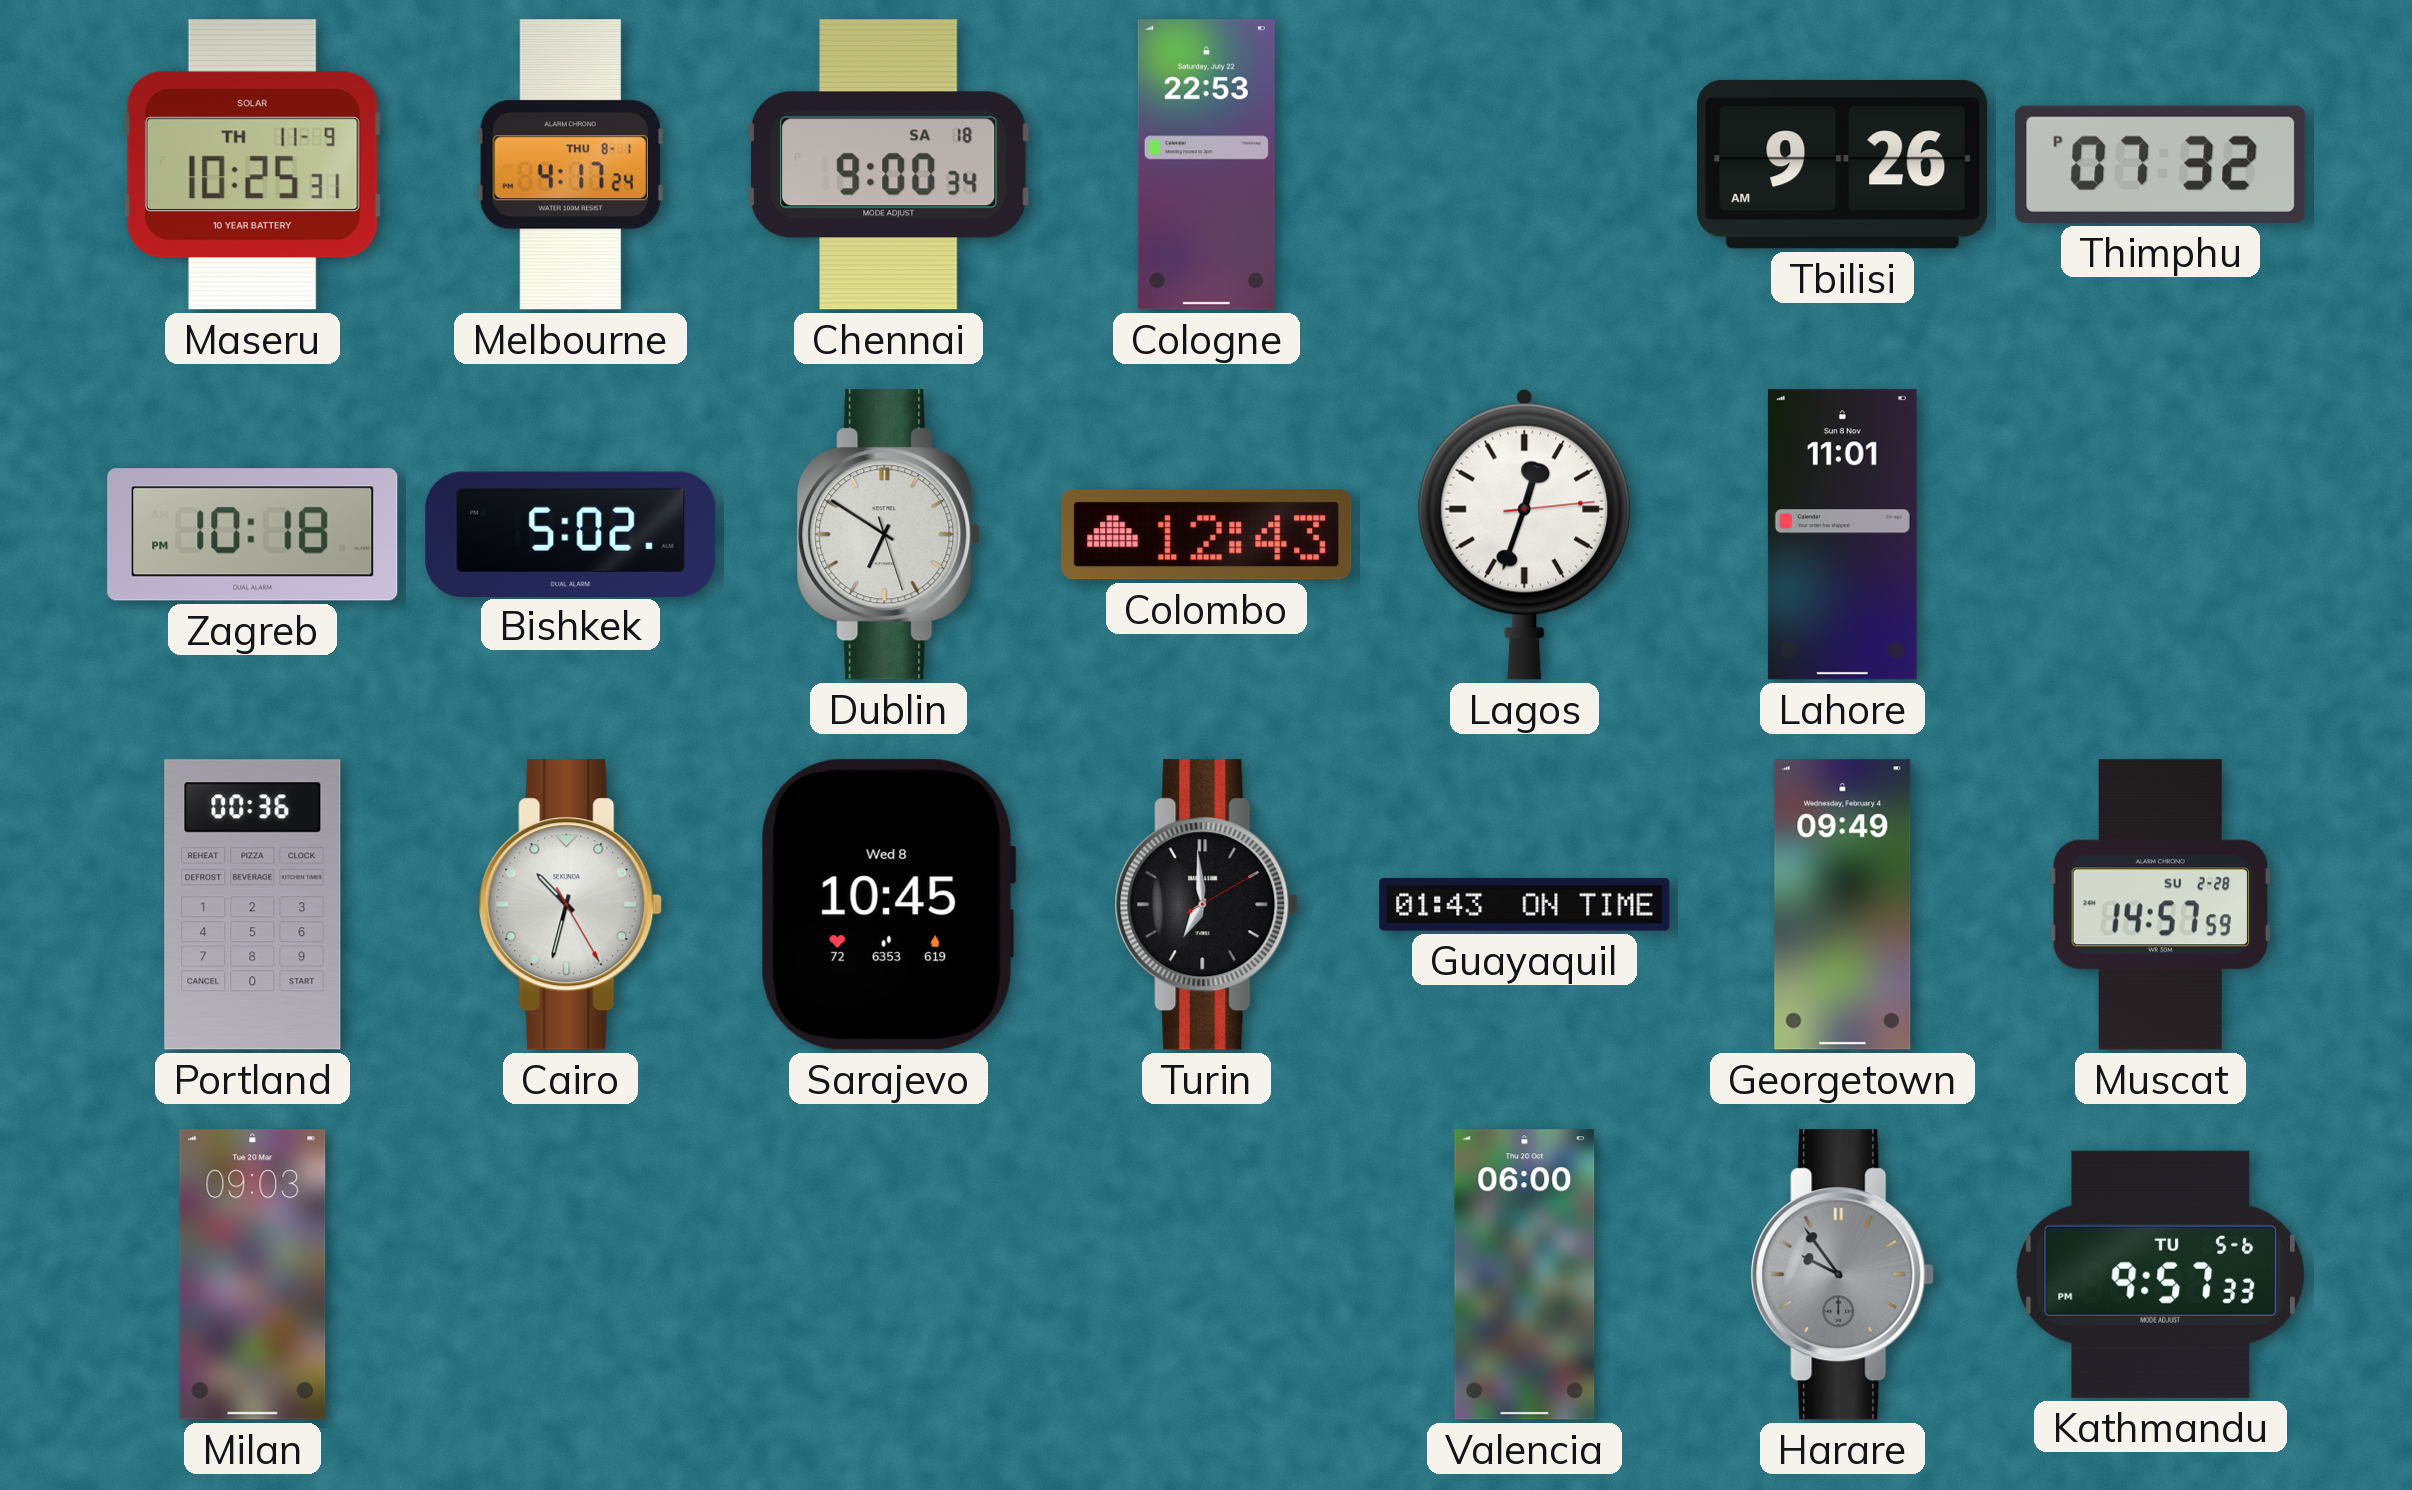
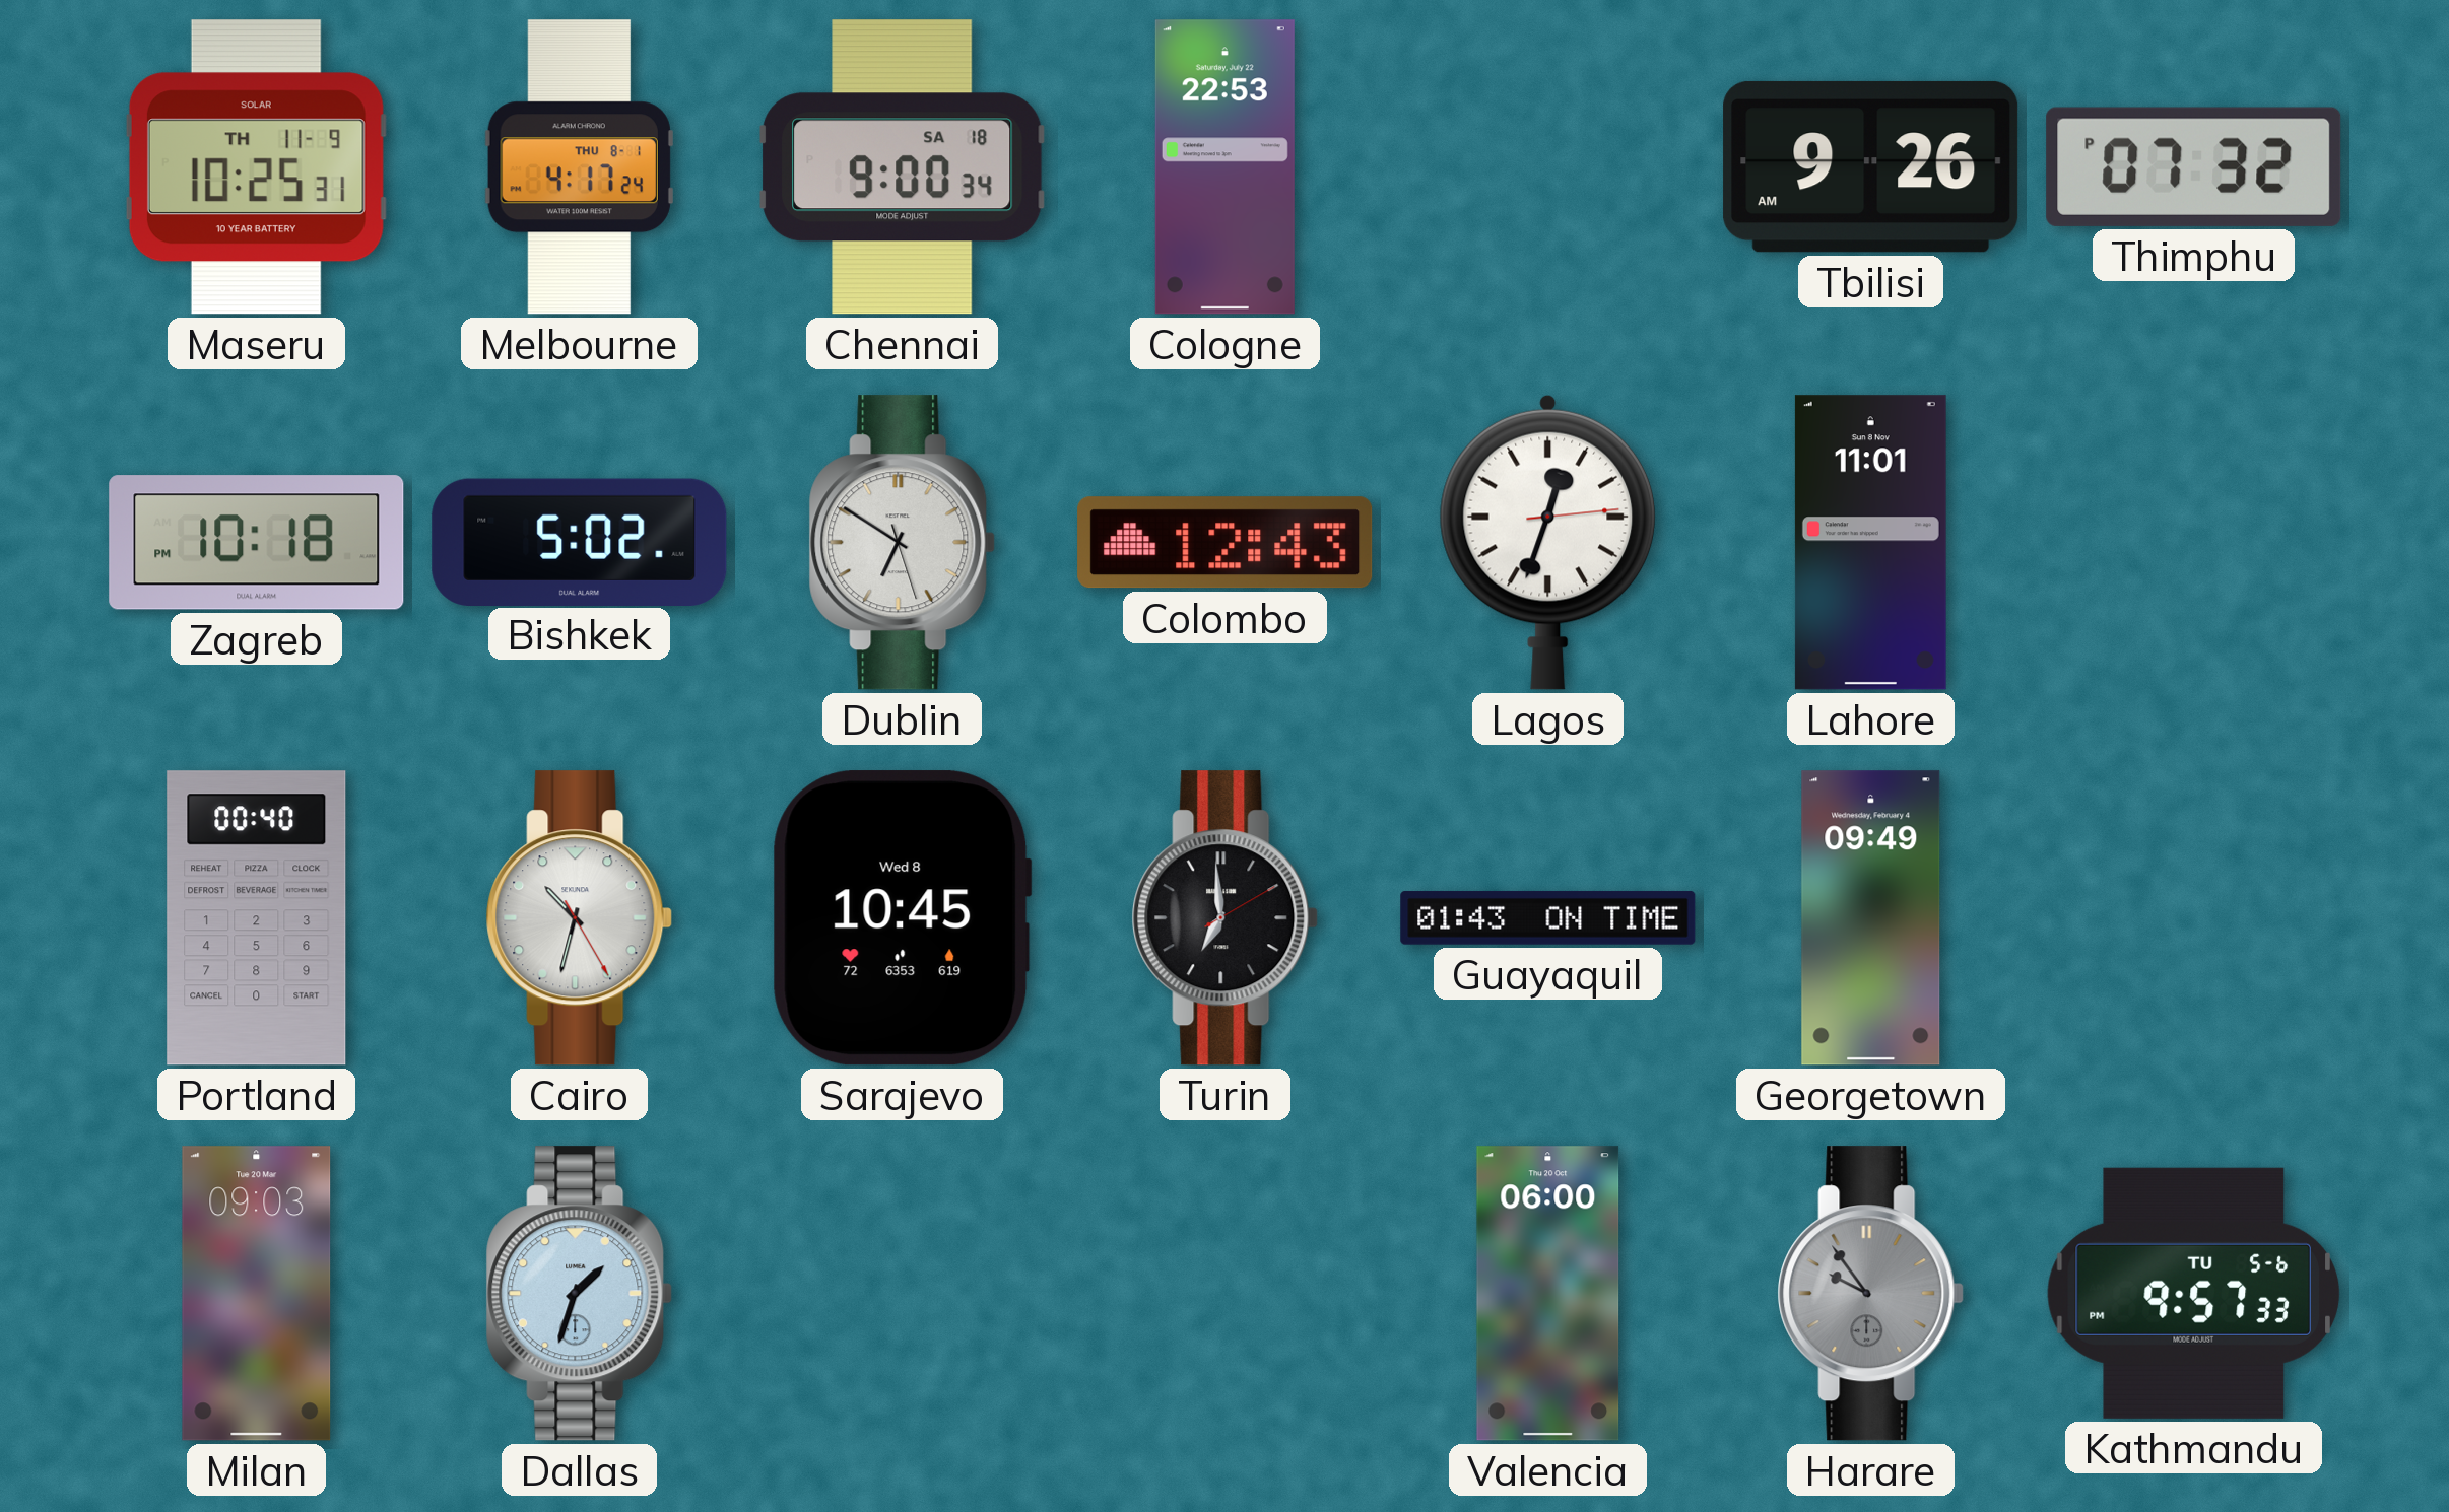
Portland: 00:36 -> 00:40 (257, 918)
Muscat: 14:57 -> none (2160, 905)
Dallas: none -> 1:33 (580, 1294)
